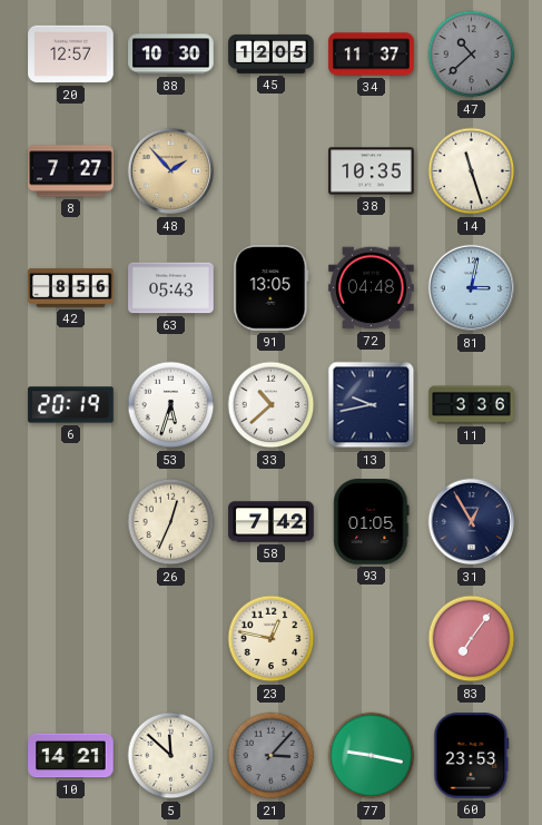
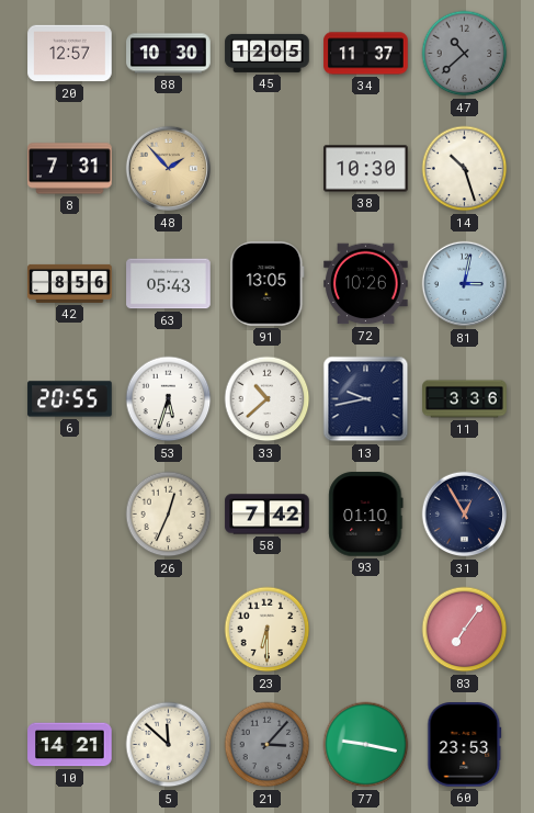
8: 7:27 -> 7:31 (70, 169)
38: 10:35 -> 10:30 (366, 169)
14: 11:27 -> 10:27 (465, 169)
72: 04:48 -> 10:26 (366, 284)
6: 20:19 -> 20:55 (70, 399)
93: 01:05 -> 01:10 (366, 515)
23: 12:47 -> 6:30 (268, 630)
